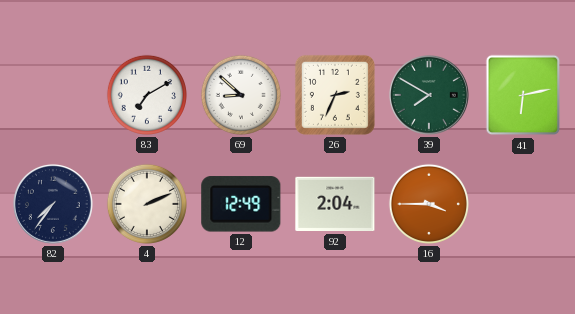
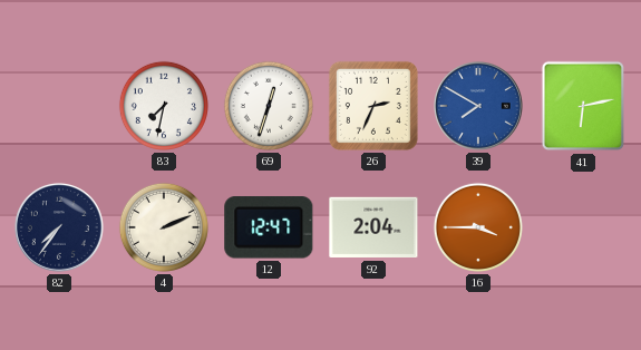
83: 7:10 -> 7:32 (164, 106)
69: 8:52 -> 12:33 (269, 106)
39 dial: green -> blue (478, 106)
12: 12:49 -> 12:47 (269, 227)
